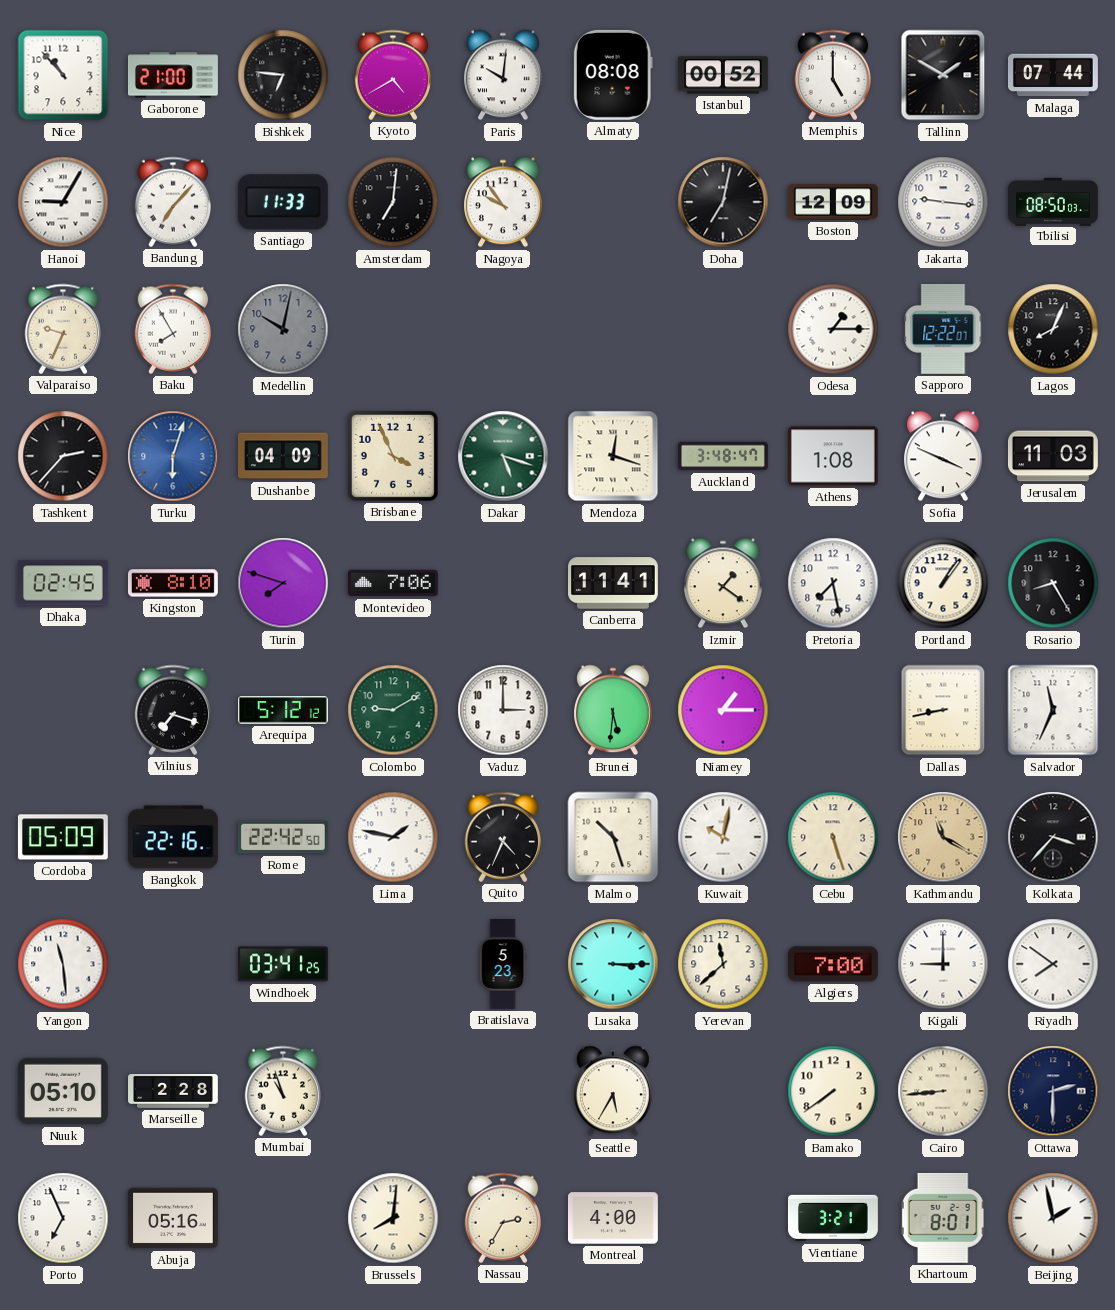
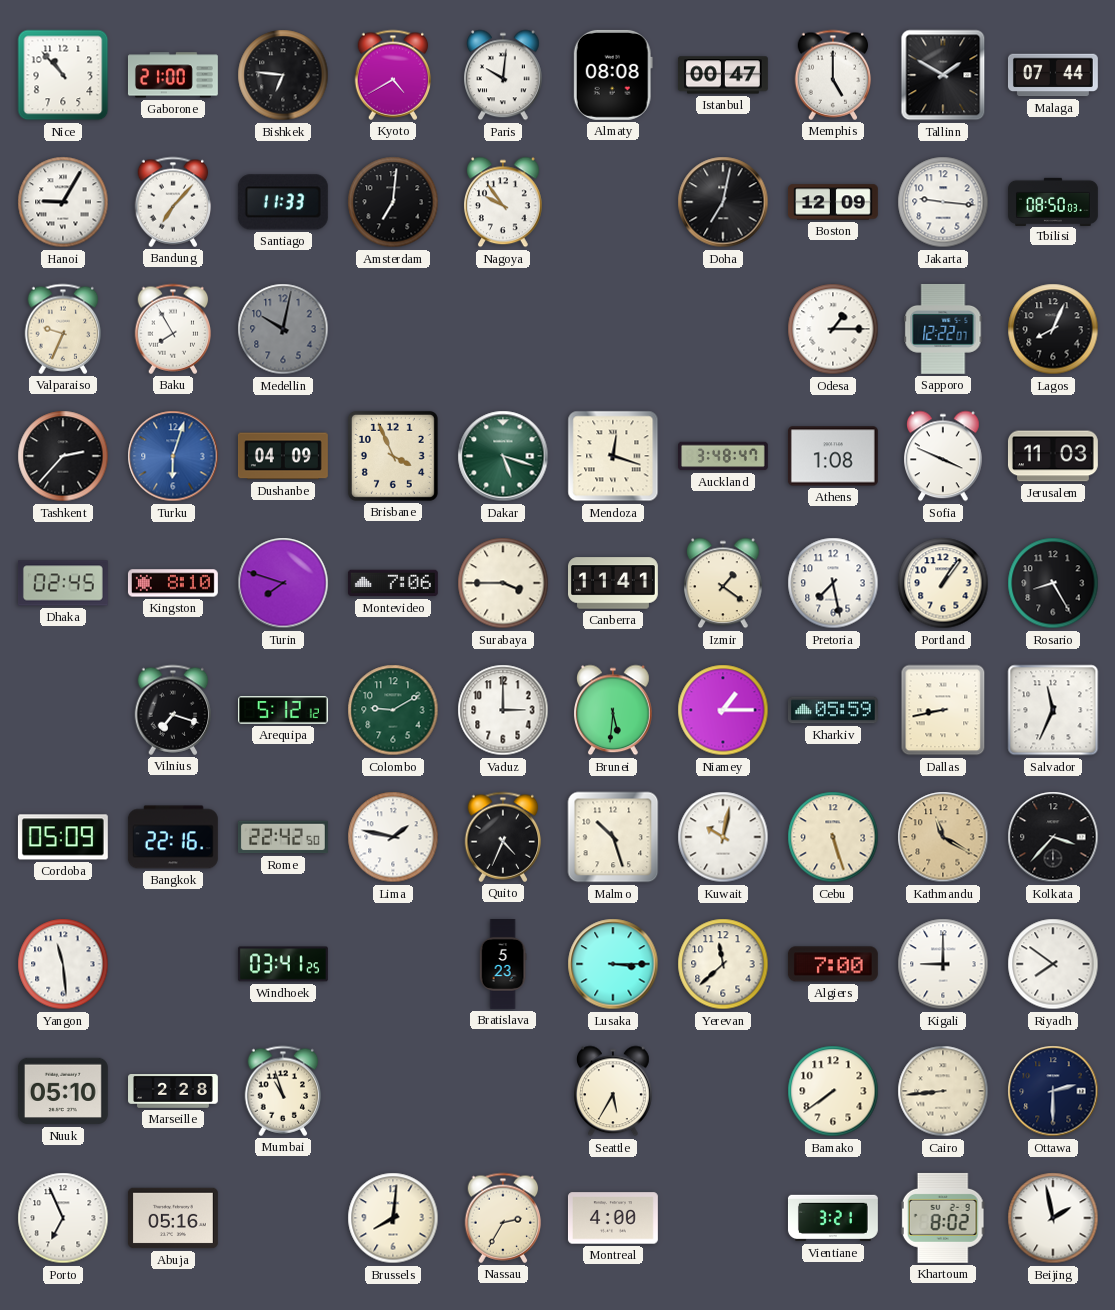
Istanbul: 00:52 -> 00:47 (723, 75)
Surabaya: none -> 3:45 (503, 583)
Kharkiv: none -> 05:59 (833, 710)
Khartoum: 8:01 -> 8:02 (943, 1218)
